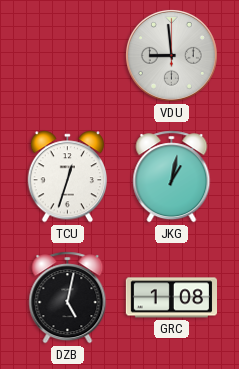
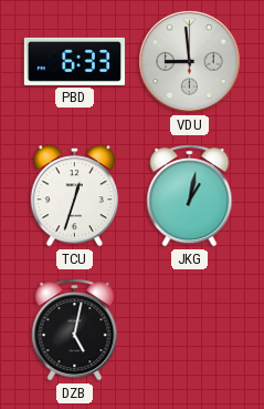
PBD: none -> 6:33 (74, 61)
GRC: 1:08 -> none (171, 298)
